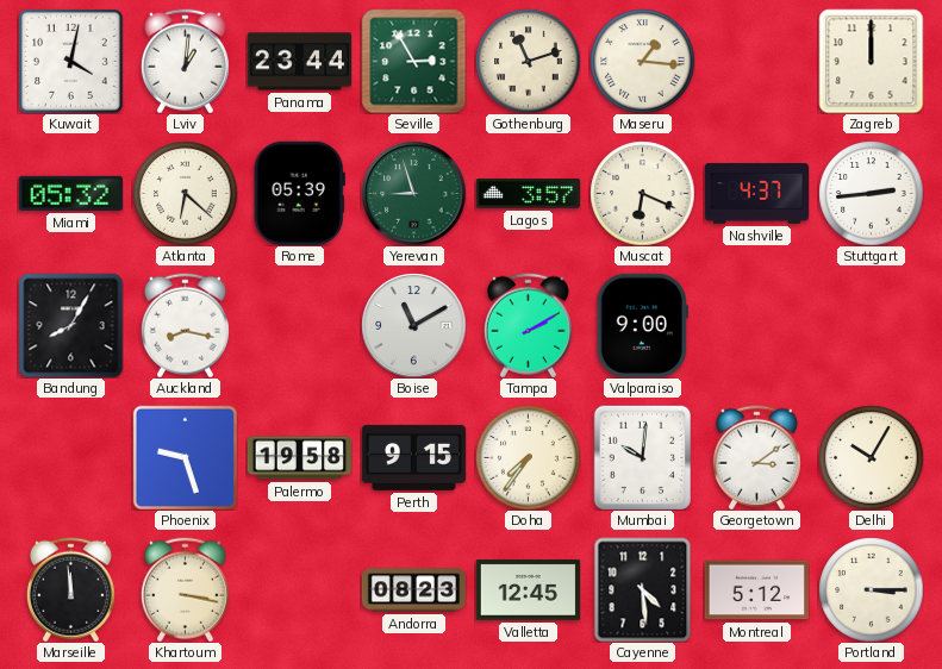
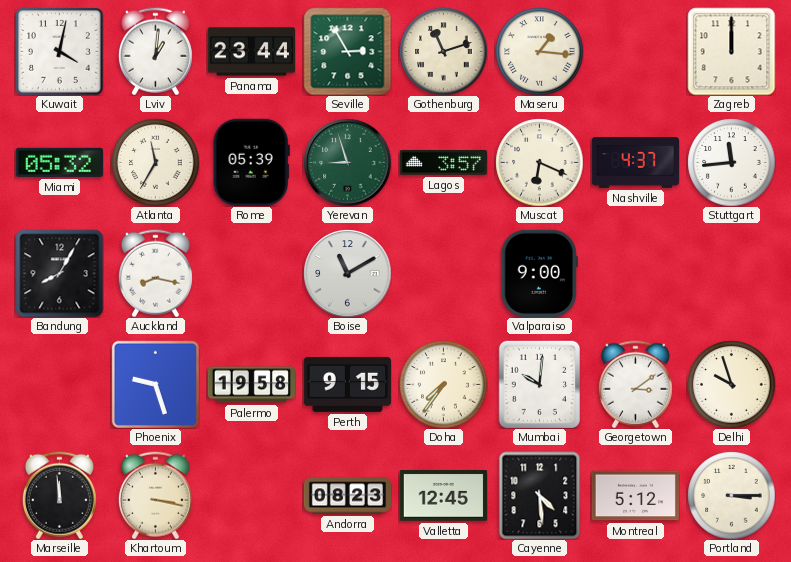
Atlanta: 6:22 -> 11:35 (155, 162)
Stuttgart: 2:44 -> 11:44 (731, 162)
Tampa: 2:10 -> none (528, 325)
Delhi: 10:05 -> 9:57 (731, 384)
